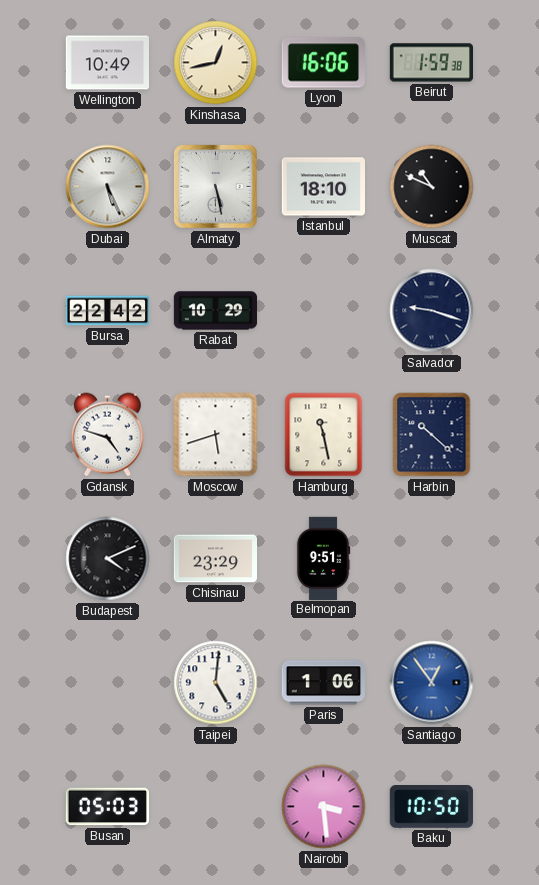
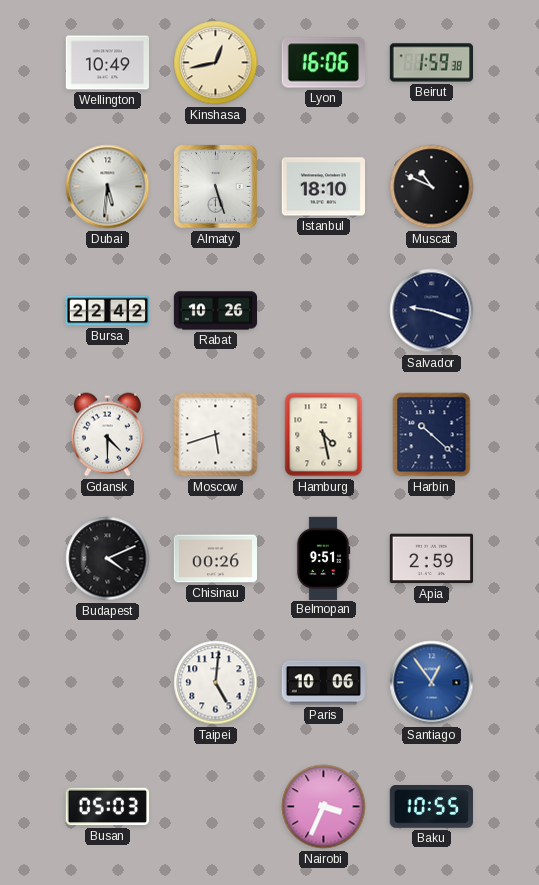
Dubai: 5:26 -> 5:31 (108, 187)
Almaty: 5:28 -> 5:27 (216, 187)
Rabat: 10:29 -> 10:26 (216, 311)
Gdansk: 4:48 -> 4:30 (107, 435)
Hamburg: 11:28 -> 4:28 (324, 435)
Chisinau: 23:29 -> 00:26 (215, 559)
Apia: none -> 2:59 (431, 559)
Paris: 1:06 -> 10:06 (323, 683)
Nairobi: 3:29 -> 3:34 (324, 807)
Baku: 10:50 -> 10:55 (431, 807)
